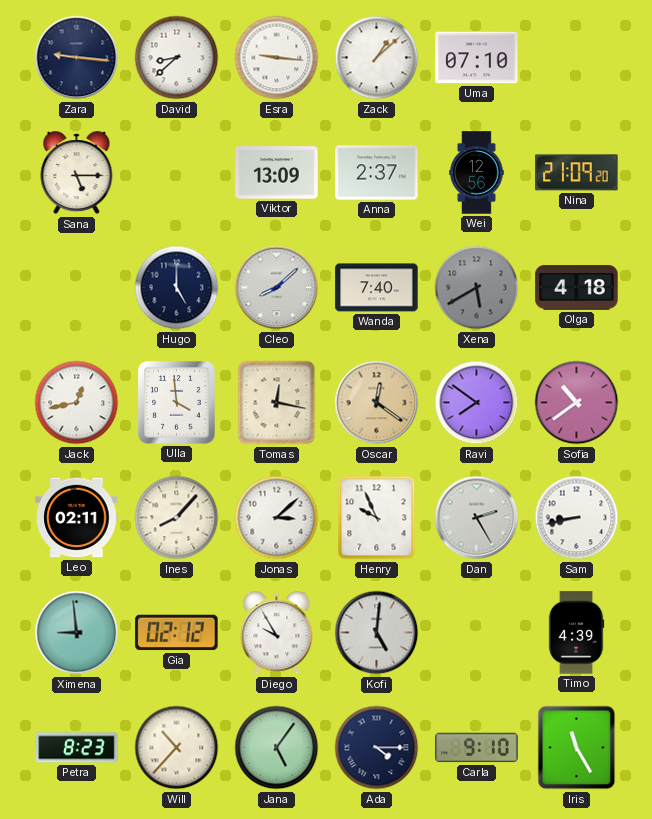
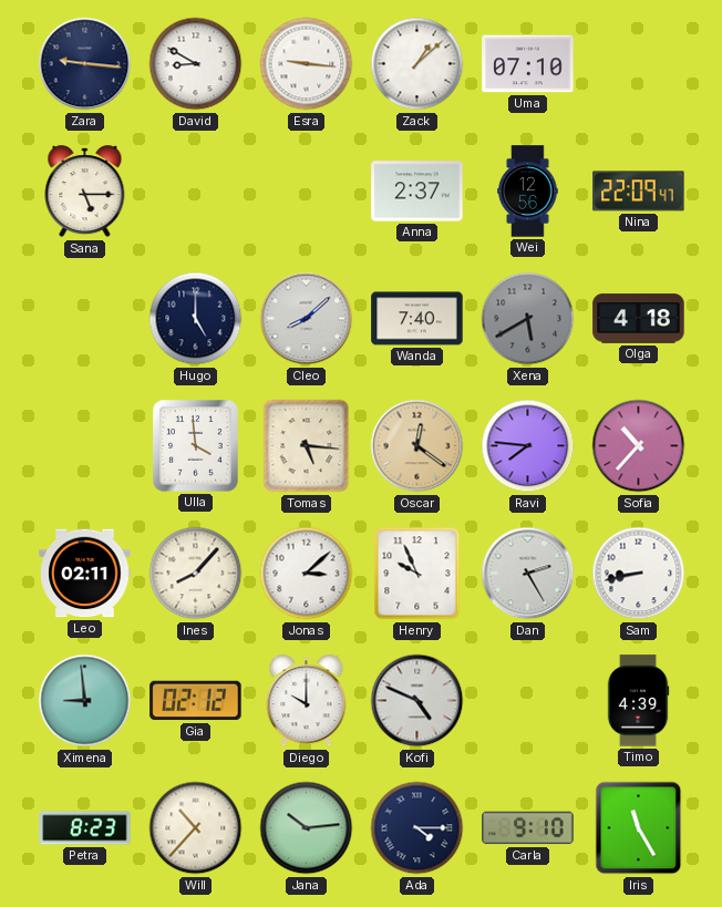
David: 8:38 -> 8:50 (196, 64)
Viktor: 13:09 -> none (277, 173)
Nina: 21:09 -> 22:09 (639, 192)
Jack: 12:43 -> none (77, 403)
Tomas: 12:17 -> 5:16 (307, 446)
Ravi: 7:51 -> 7:46 (528, 446)
Sofia: 10:39 -> 10:37 (639, 446)
Diego: 9:55 -> 10:00 (307, 701)
Kofi: 5:01 -> 4:49 (417, 701)
Jana: 5:06 -> 10:14 (307, 828)
